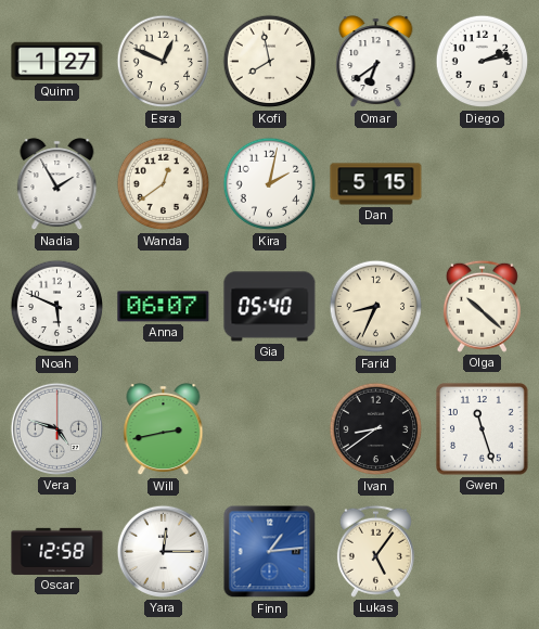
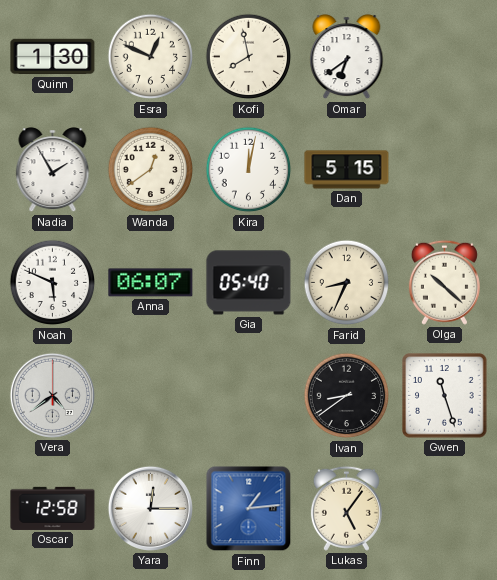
Quinn: 1:27 -> 1:30 (53, 57)
Diego: 2:13 -> none (483, 62)
Kira: 2:02 -> 12:02 (249, 170)
Vera: 4:48 -> 4:39 (52, 395)
Will: 2:43 -> none (164, 429)
